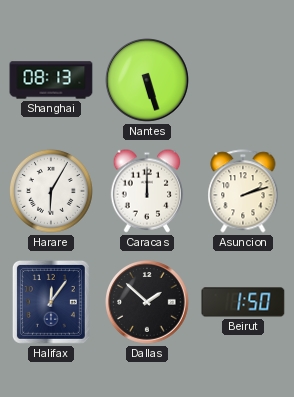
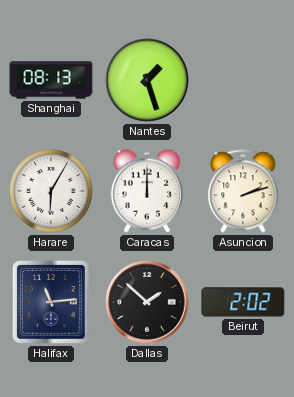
Nantes: 5:27 -> 1:27 (147, 80)
Halifax: 12:06 -> 11:14 (51, 302)
Beirut: 1:50 -> 2:02 (243, 302)
